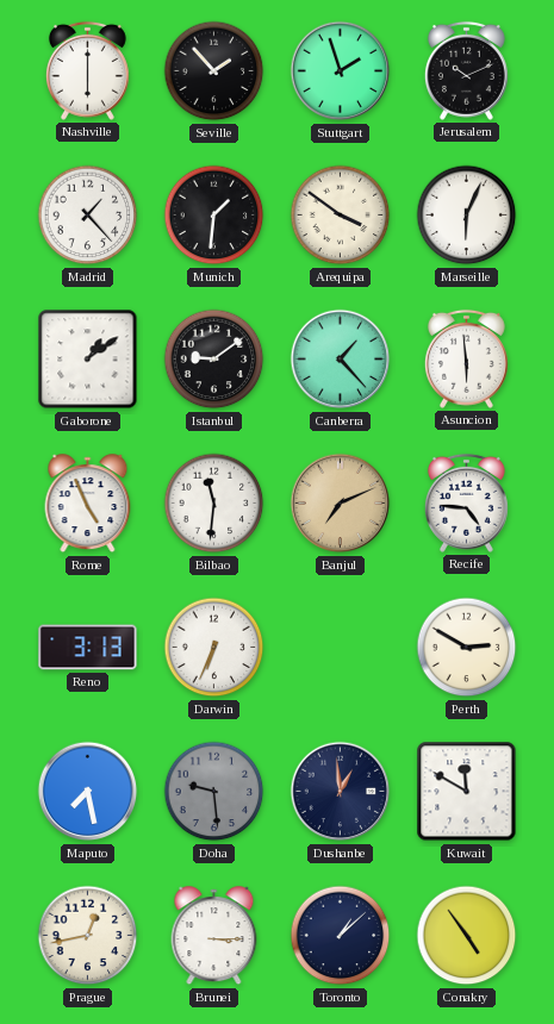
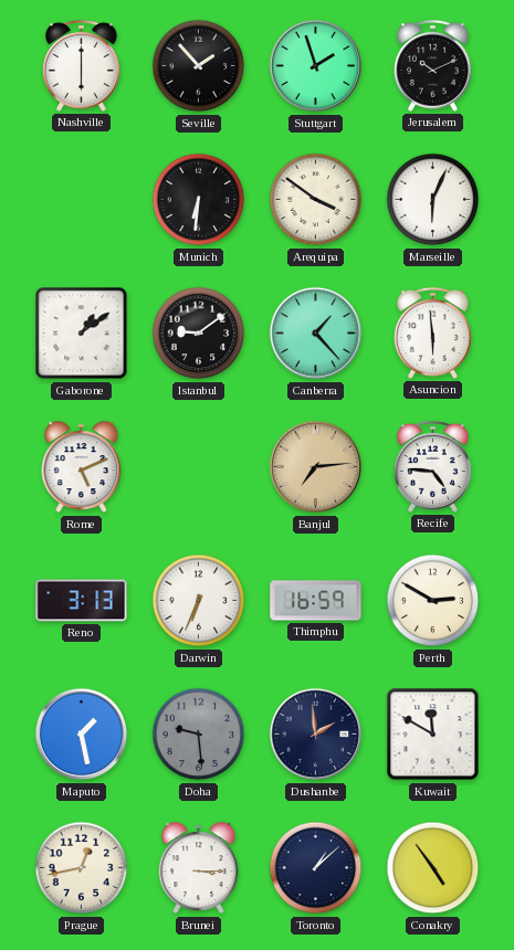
Madrid: 1:23 -> none (88, 216)
Munich: 1:31 -> 6:31 (199, 200)
Rome: 4:56 -> 5:11 (82, 467)
Bilbao: 11:31 -> none (214, 504)
Banjul: 7:11 -> 7:14 (316, 467)
Thimphu: none -> 16:59 (316, 601)
Maputo: 7:28 -> 1:28 (82, 735)
Dushanbe: 12:59 -> 1:59 (316, 735)
